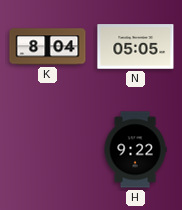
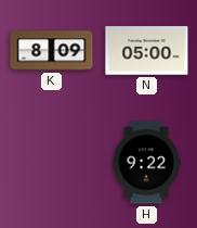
K: 8:04 -> 8:09 (52, 51)
N: 05:05 -> 05:00 (147, 51)
